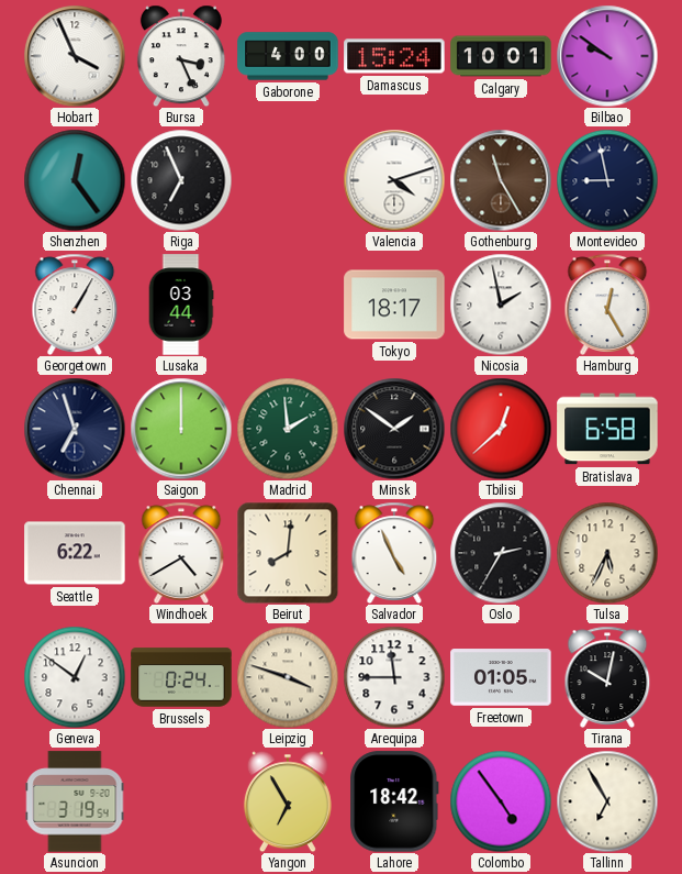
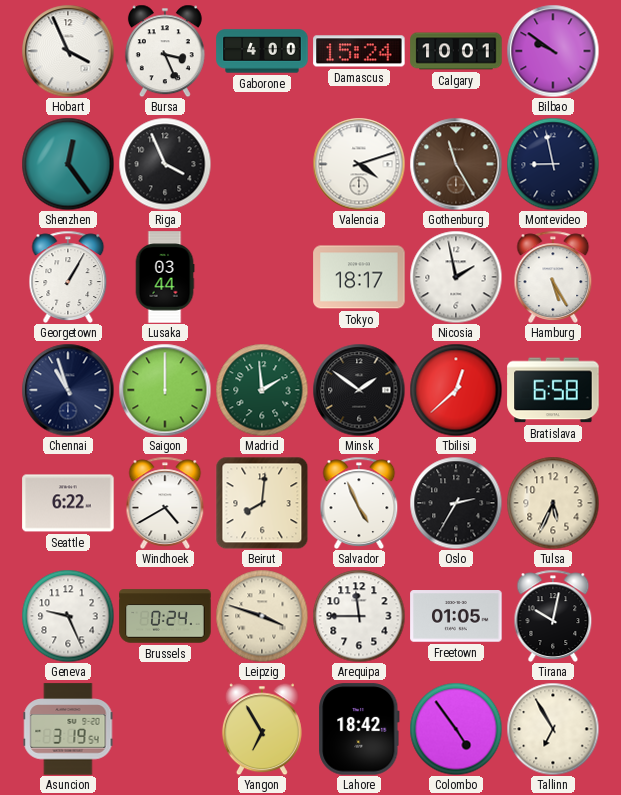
Riga: 6:56 -> 3:56 (165, 164)
Hamburg: 12:25 -> 5:25 (553, 277)
Chennai: 6:57 -> 10:57 (68, 390)
Geneva: 12:51 -> 9:26 (68, 616)
